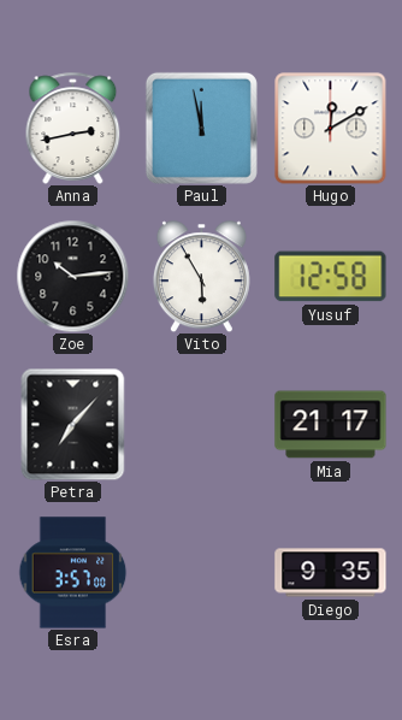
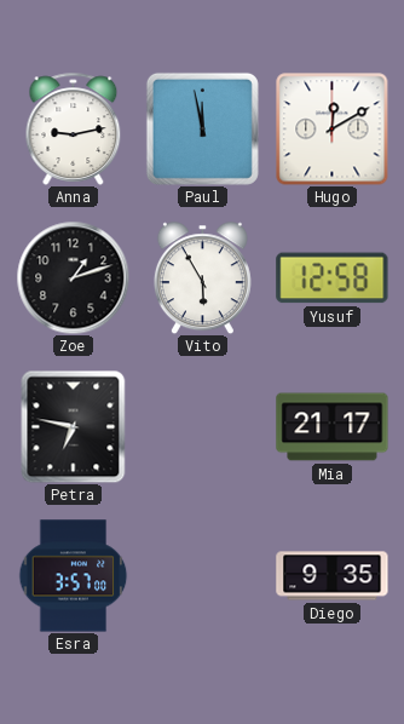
Anna: 2:43 -> 9:13 (74, 128)
Zoe: 10:14 -> 1:12 (73, 277)
Petra: 7:07 -> 6:47 (74, 426)
